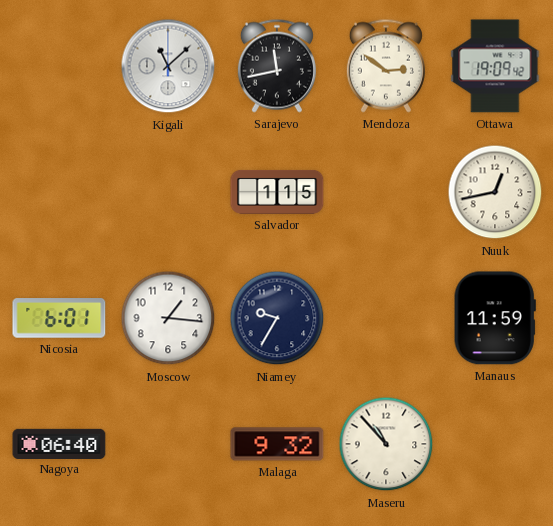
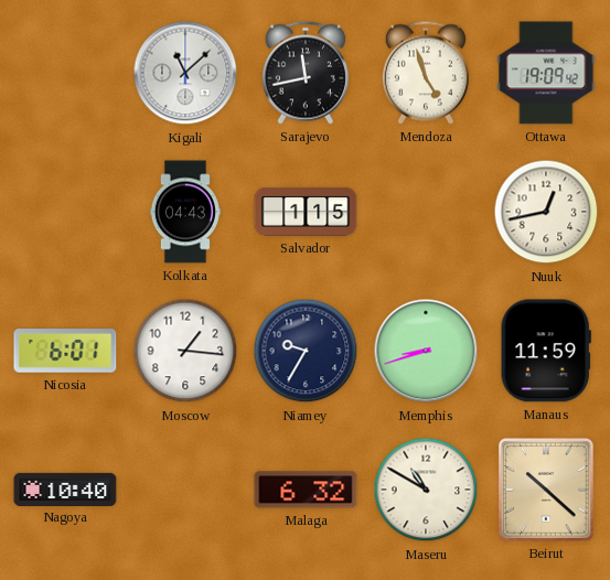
Mendoza: 2:51 -> 4:57 (426, 73)
Kolkata: none -> 04:43 (185, 212)
Memphis: none -> 8:42 (426, 351)
Nagoya: 06:40 -> 10:40 (65, 488)
Malaga: 9:32 -> 6:32 (306, 490)
Maseru: 10:53 -> 10:50 (426, 490)
Beirut: none -> 10:22 (546, 490)
